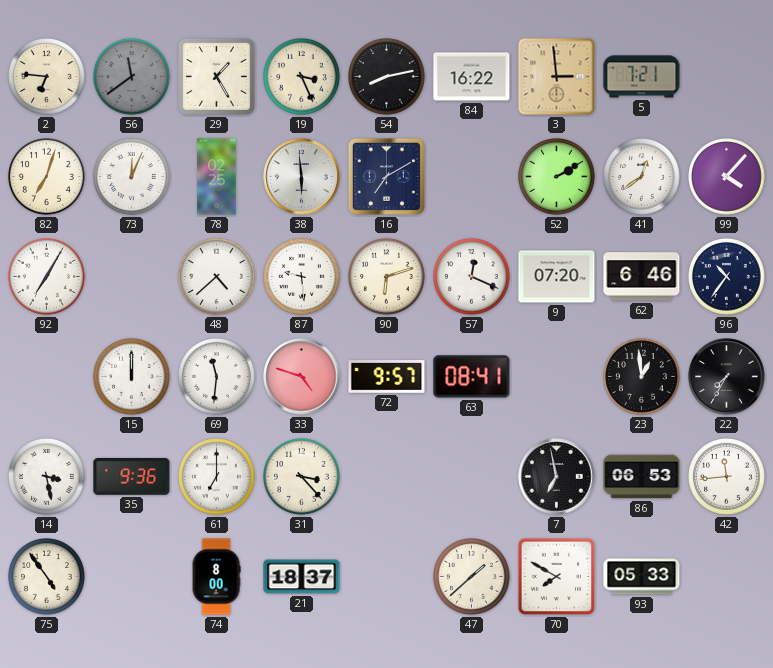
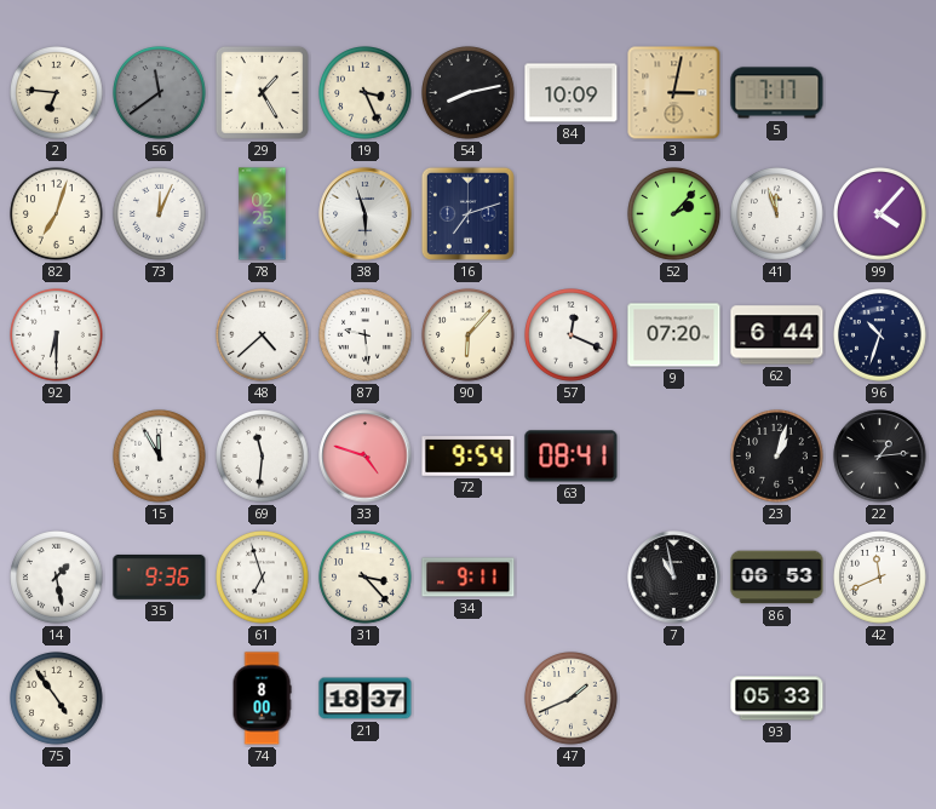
84: 16:22 -> 10:09 (572, 93)
3: 2:59 -> 3:02 (674, 93)
5: 7:21 -> 7:17 (777, 93)
38: 5:59 -> 5:57 (366, 214)
16: 7:10 -> 7:12 (467, 213)
52: 2:10 -> 2:07 (674, 214)
41: 12:39 -> 11:57 (777, 214)
92: 7:05 -> 6:30 (57, 335)
90: 6:12 -> 6:07 (469, 335)
62: 6:46 -> 6:44 (777, 335)
96: 10:36 -> 10:33 (880, 335)
15: 12:00 -> 11:55 (160, 457)
72: 9:57 -> 9:54 (469, 457)
23: 12:59 -> 1:03 (777, 457)
22: 7:35 -> 1:14 (880, 457)
14: 3:28 -> 1:28 (57, 578)
61: 7:00 -> 6:57 (263, 578)
34: none -> 9:11 (469, 578)
7: 6:58 -> 10:58 (674, 578)
42: 11:44 -> 11:41 (880, 578)
47: 1:38 -> 1:41 (572, 699)
70: 7:50 -> none (557, 577)
